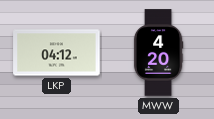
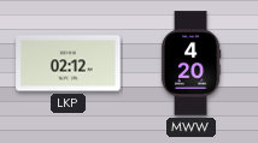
LKP: 04:12 -> 02:12 (69, 64)
